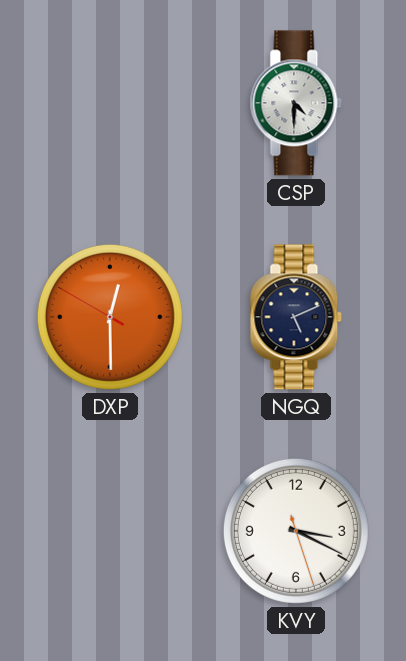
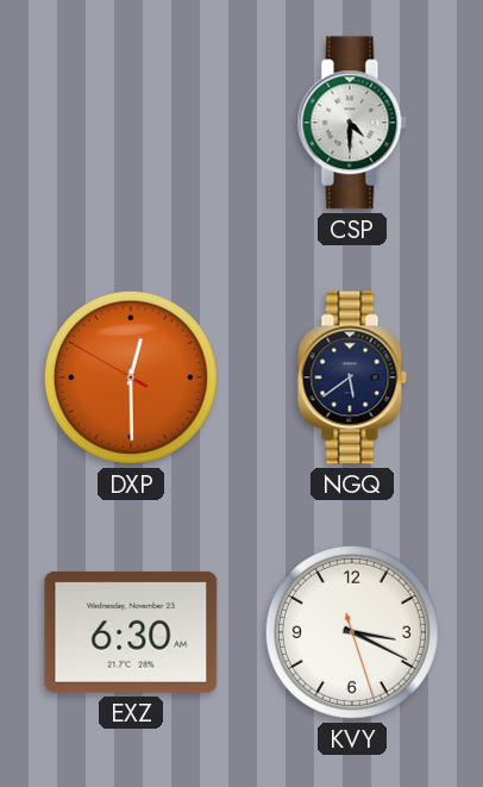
NGQ: 5:11 -> 5:39 (352, 377)
EXZ: none -> 6:30 (131, 632)
